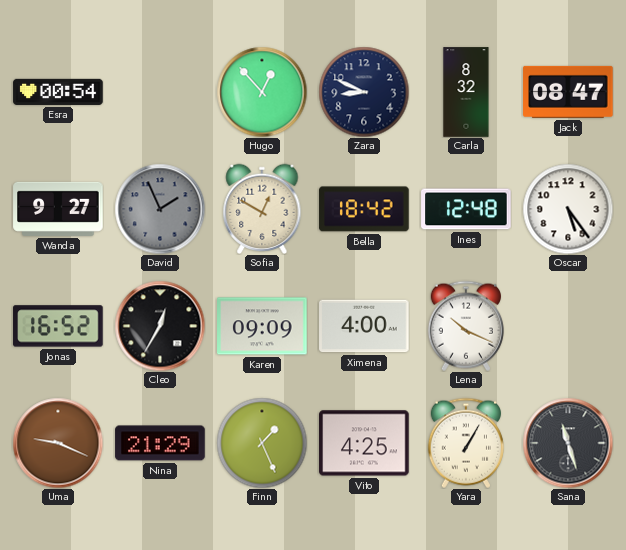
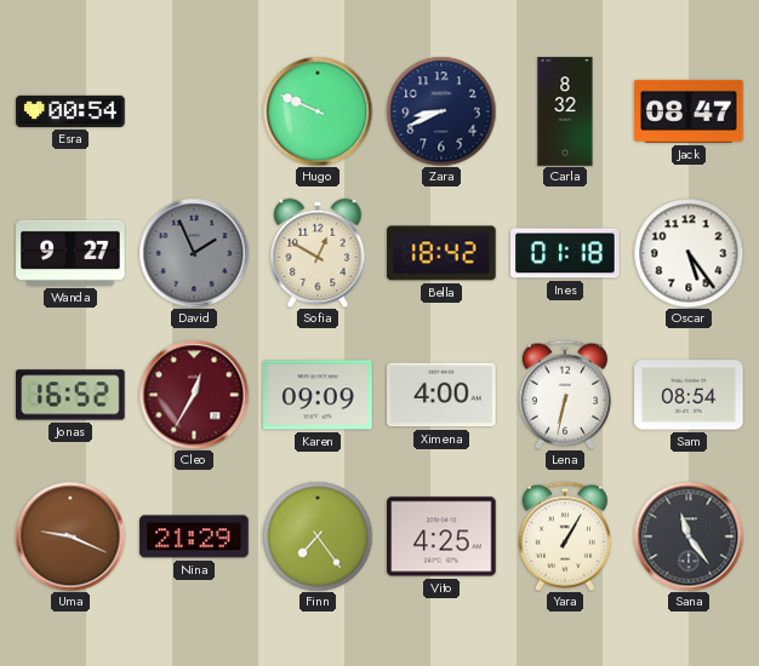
Hugo: 12:53 -> 9:49 (318, 111)
Zara: 8:49 -> 8:41 (441, 111)
Ines: 12:48 -> 01:18 (565, 253)
Cleo dial: black -> burgundy (194, 395)
Lena: 10:19 -> 6:32 (565, 395)
Sam: none -> 08:54 (689, 395)
Finn: 1:26 -> 7:24 (318, 536)
Sana: 11:27 -> 11:24 (689, 536)
